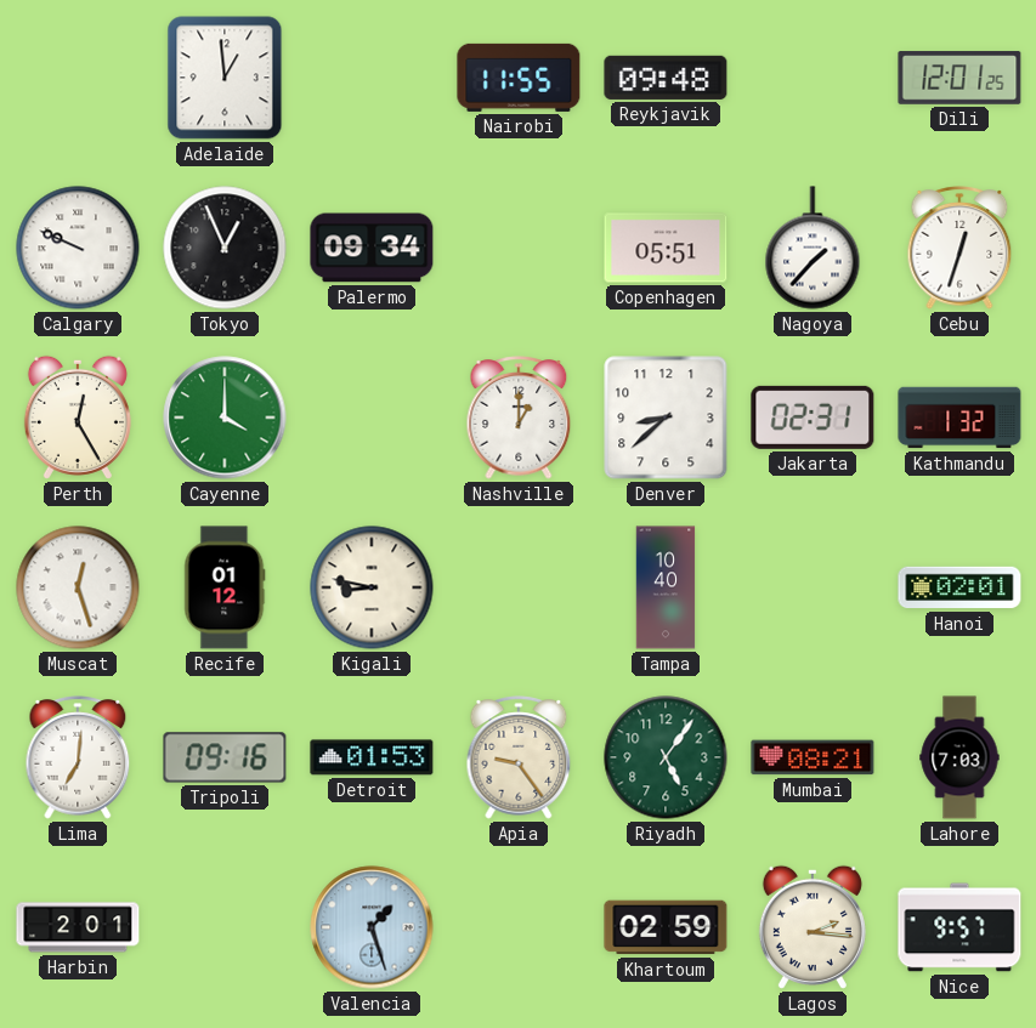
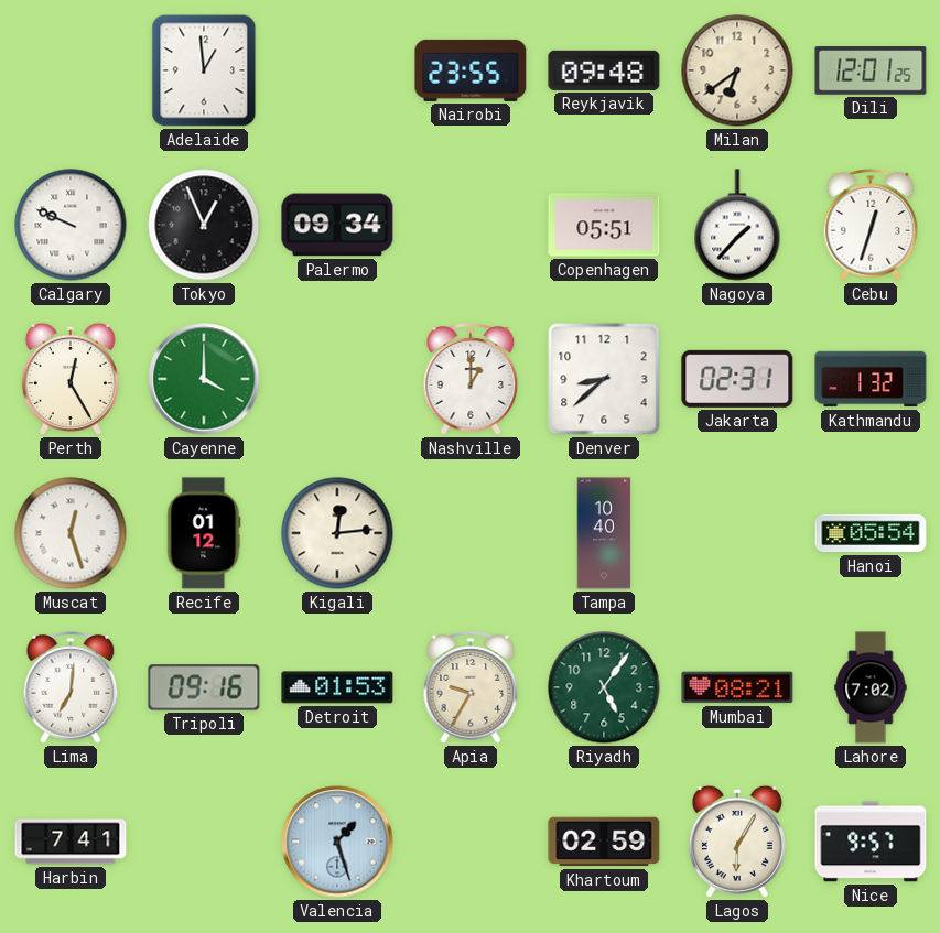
Nairobi: 11:55 -> 23:55 (471, 70)
Milan: none -> 6:39 (737, 70)
Kigali: 8:47 -> 12:14 (337, 533)
Hanoi: 02:01 -> 05:54 (871, 533)
Apia: 9:24 -> 9:35 (471, 687)
Lahore: 7:03 -> 7:02 (871, 687)
Harbin: 2:01 -> 7:41 (71, 842)
Lagos: 2:16 -> 6:05 (737, 842)
